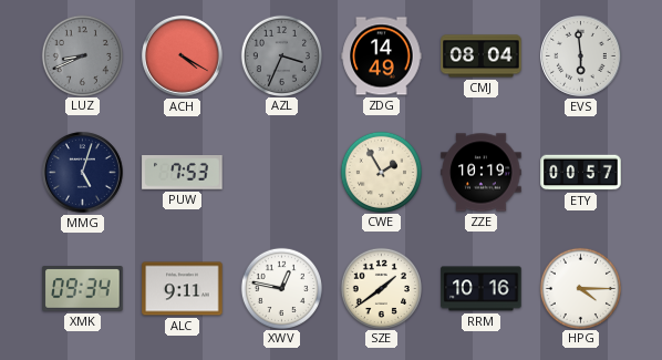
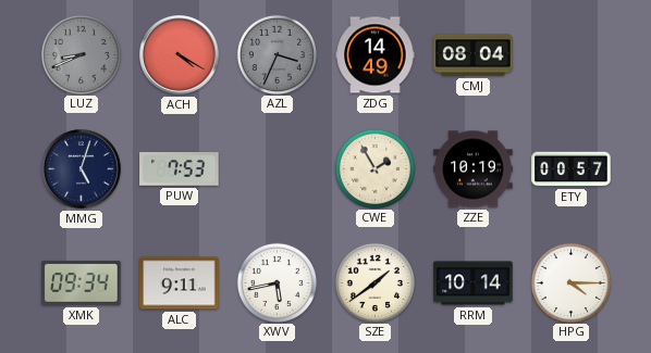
EVS: 5:59 -> none (581, 56)
XWV: 12:47 -> 5:43 (277, 282)
RRM: 10:16 -> 10:14 (474, 283)
